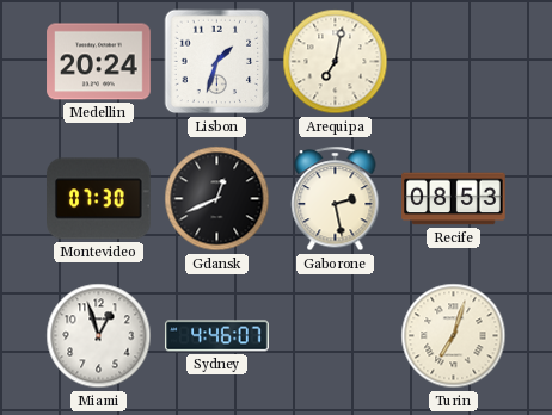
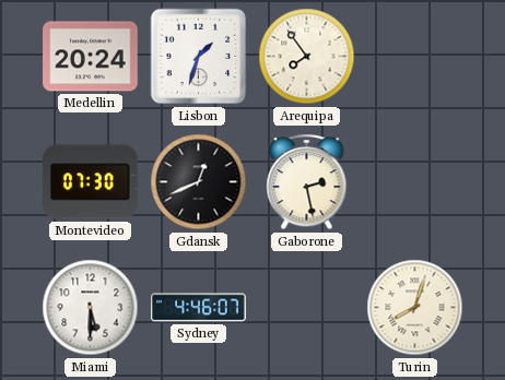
Arequipa: 7:02 -> 7:54 (307, 57)
Recife: 08:53 -> none (454, 199)
Miami: 12:57 -> 5:30 (91, 308)
Turin: 7:03 -> 8:03 (415, 308)
